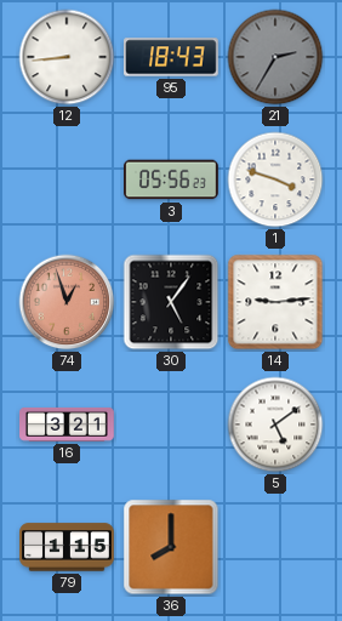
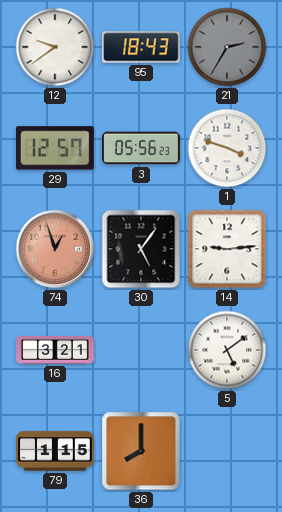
12: 8:44 -> 9:39 (55, 47)
29: none -> 12:57 (55, 148)
